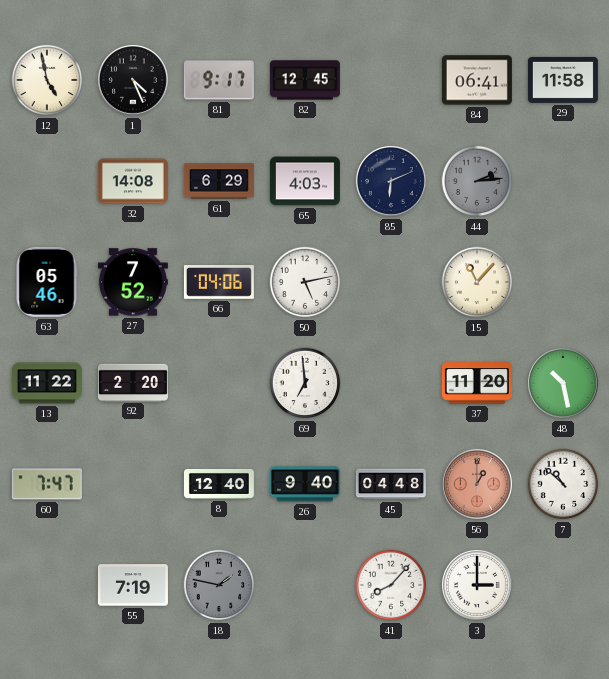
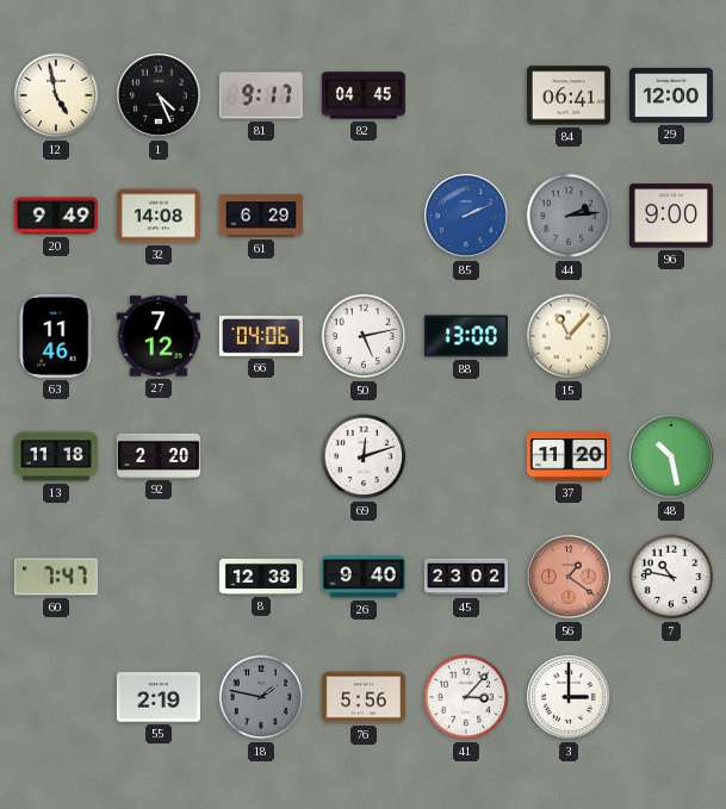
82: 12:45 -> 04:45 (364, 95)
29: 11:58 -> 12:00 (671, 95)
20: none -> 9:49 (56, 216)
65: 4:03 -> none (305, 181)
85: 6:11 -> 2:11 (466, 216)
85 dial: navy -> blue (466, 216)
96: none -> 9:00 (671, 216)
63: 05:46 -> 11:46 (56, 336)
27: 7:52 -> 7:12 (159, 336)
88: none -> 13:00 (466, 336)
13: 11:22 -> 11:18 (56, 456)
69: 6:59 -> 12:12 (364, 456)
8: 12:40 -> 12:38 (261, 577)
45: 04:48 -> 23:02 (466, 577)
56: 1:00 -> 1:21 (569, 577)
7: 10:52 -> 10:47 (671, 577)
55: 7:19 -> 2:19 (159, 697)
76: none -> 5:56 (364, 697)
41: 8:07 -> 3:07 (466, 697)
